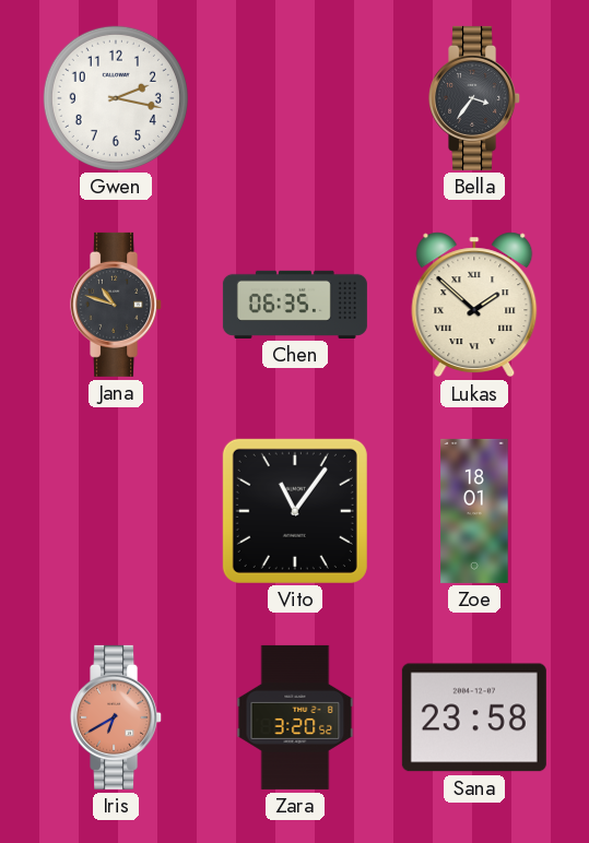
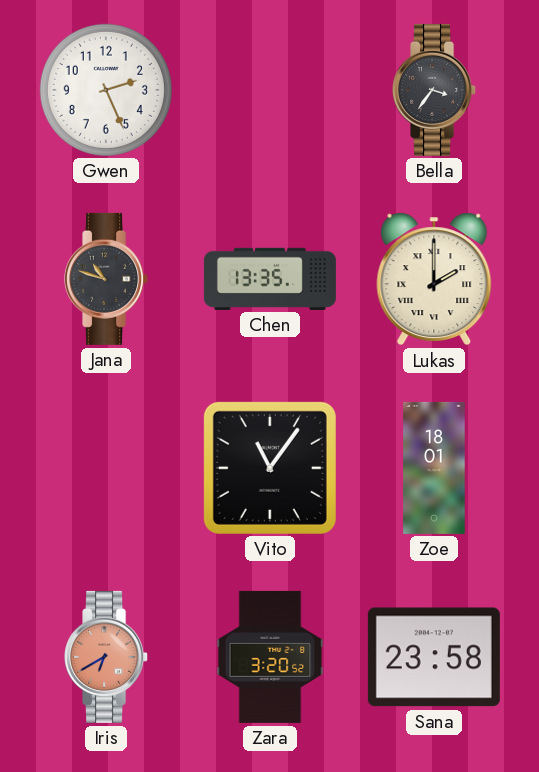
Gwen: 2:17 -> 2:26 (106, 90)
Chen: 06:35 -> 13:35 (270, 279)
Lukas: 1:52 -> 2:00 (434, 279)
